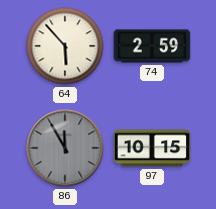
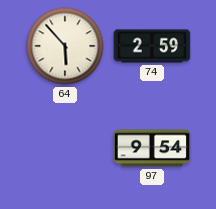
86: 11:55 -> none (65, 148)
97: 10:15 -> 9:54 (152, 148)
